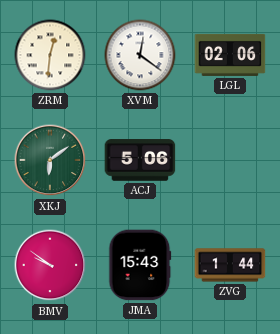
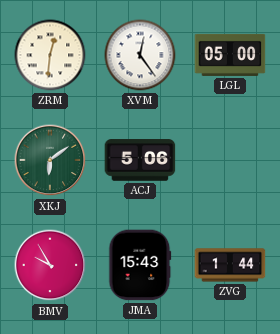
XVM: 12:21 -> 12:24 (140, 55)
LGL: 02:06 -> 05:00 (230, 55)
BMV: 9:51 -> 9:55 (50, 265)
